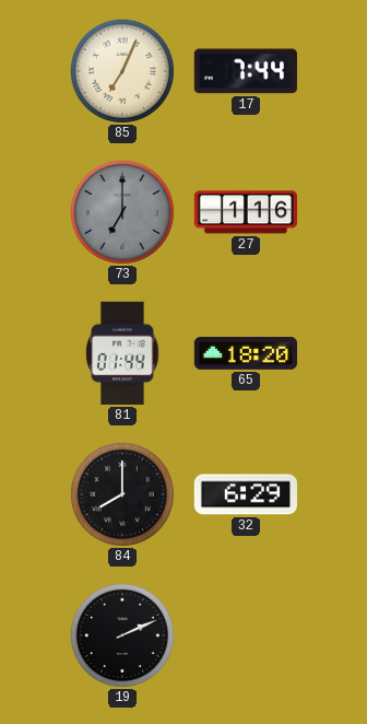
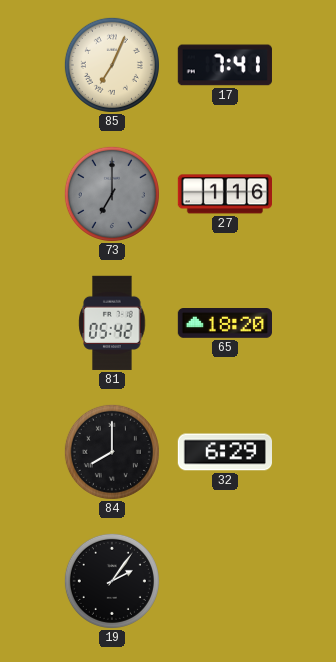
17: 7:44 -> 7:41 (225, 65)
81: 01:44 -> 05:42 (112, 323)
19: 2:11 -> 2:06 (112, 581)
